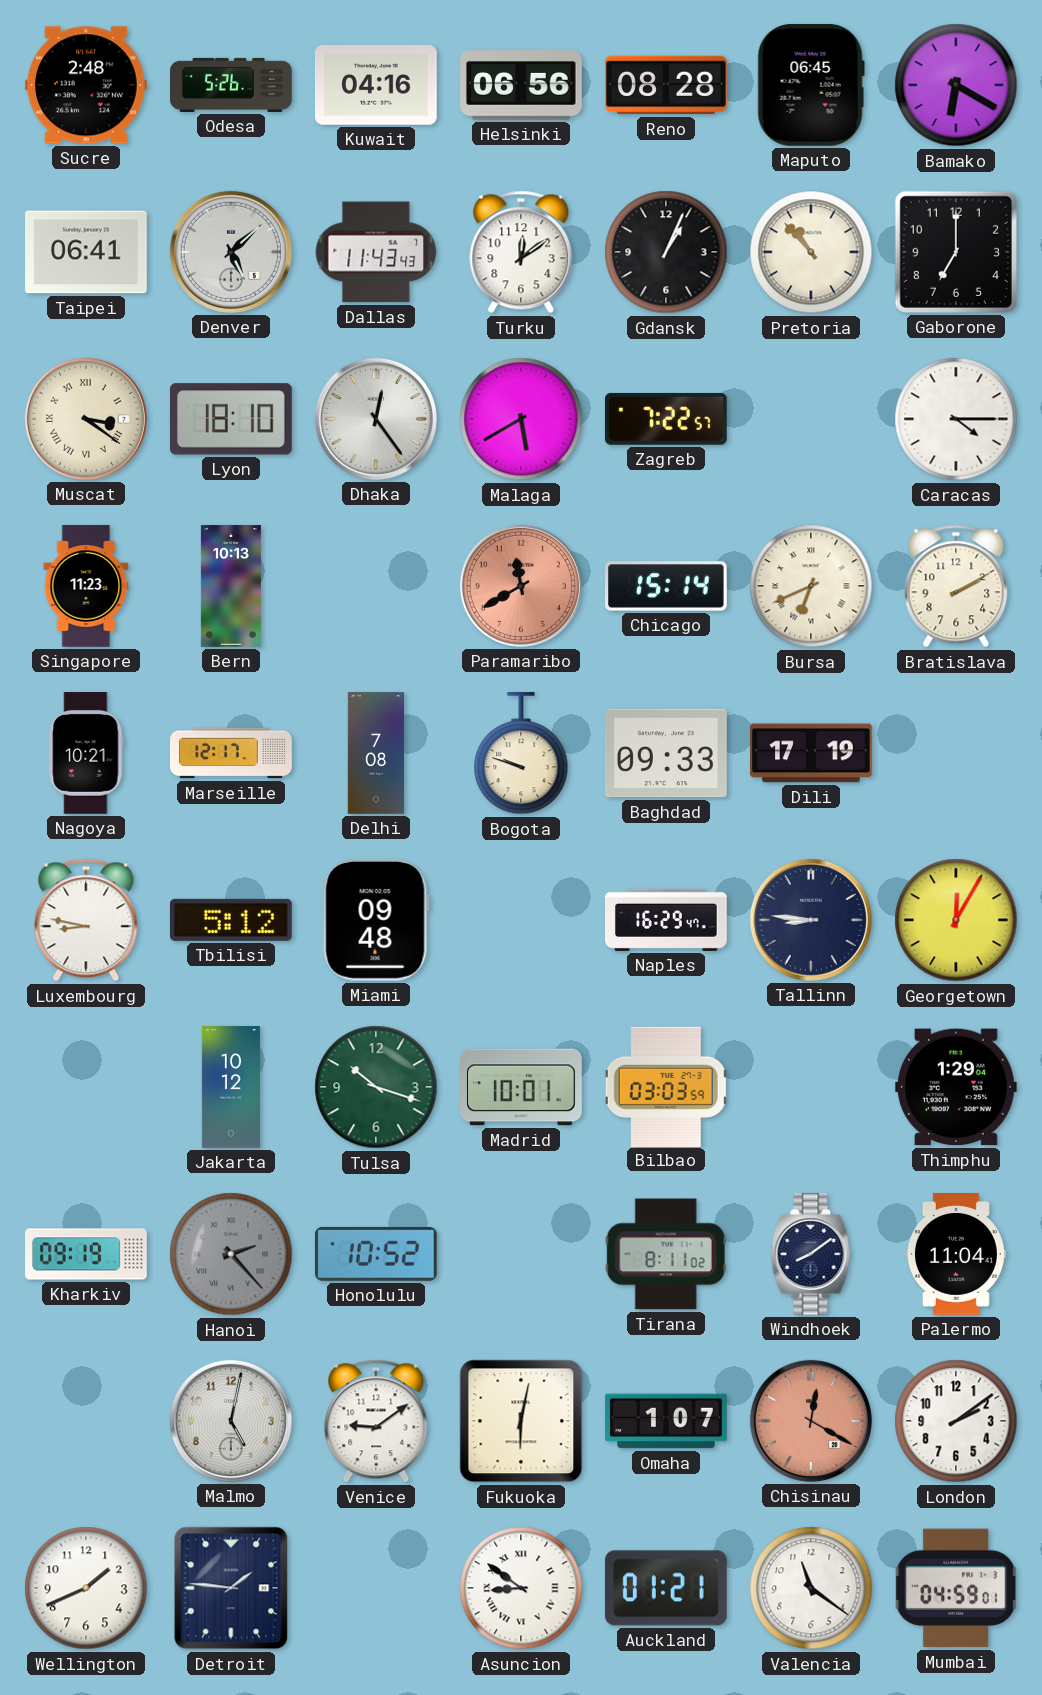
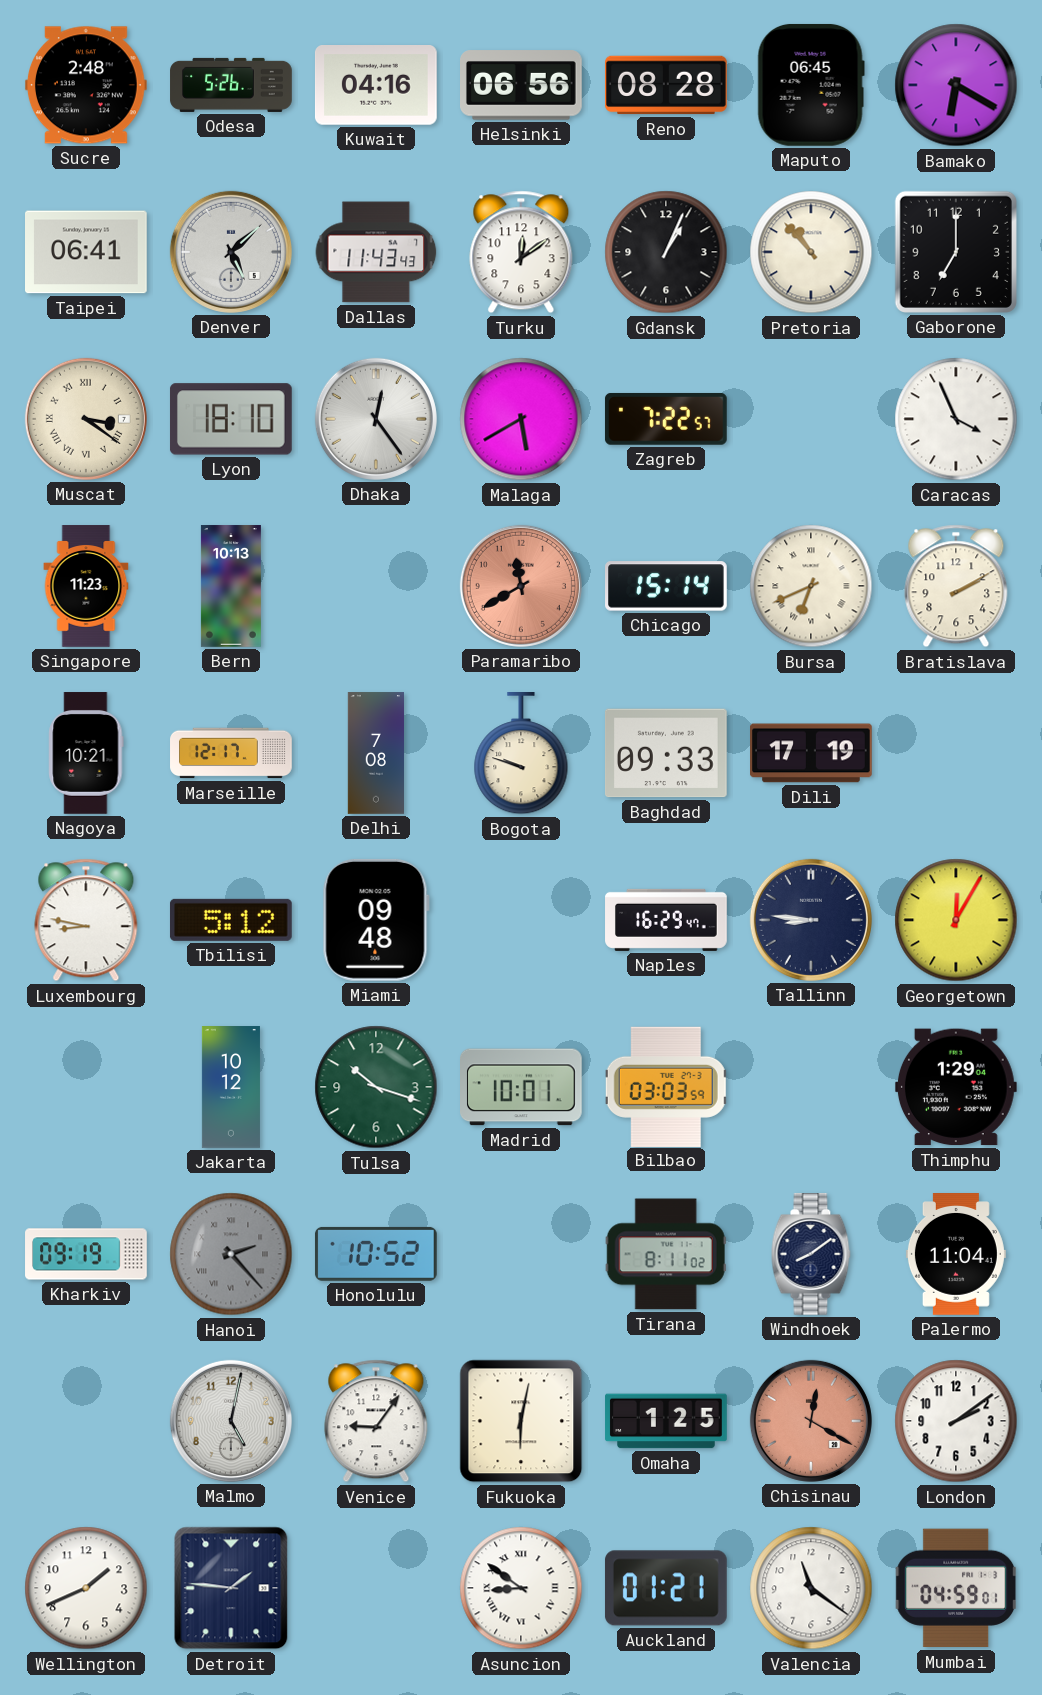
Caracas: 4:15 -> 3:56 (956, 419)
Venice: 9:09 -> 9:06 (376, 1421)
Omaha: 1:07 -> 1:25 (666, 1421)
